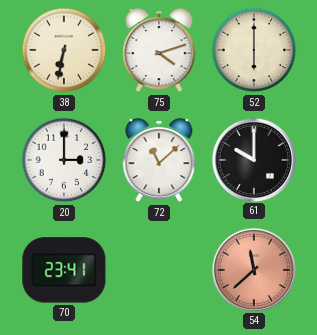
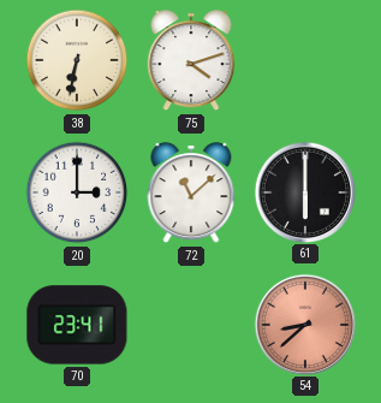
52: 6:00 -> none (254, 50)
61: 10:00 -> 6:00 (304, 191)
54: 11:38 -> 8:38 (304, 324)
